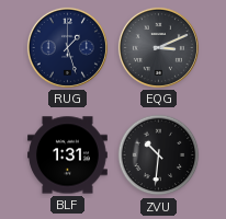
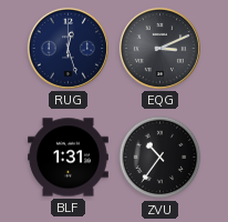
RUG: 1:27 -> 12:27 (68, 48)
ZVU: 10:31 -> 10:36 (160, 158)
